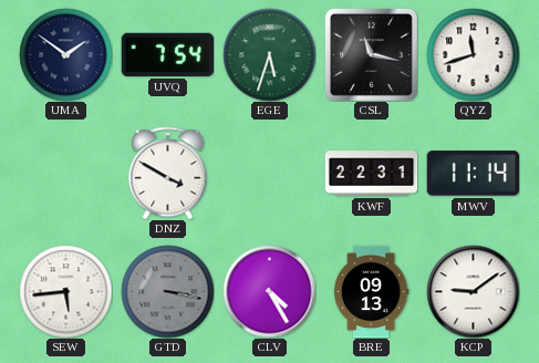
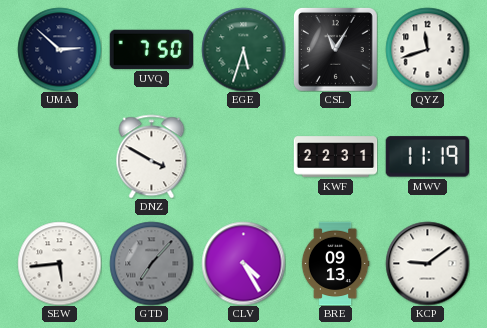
UMA: 1:51 -> 2:52 (59, 49)
UVQ: 7:54 -> 7:50 (151, 49)
CSL: 11:17 -> 11:05 (335, 49)
MWV: 11:14 -> 11:19 (427, 157)
GTD: 3:17 -> 7:07 (151, 263)
